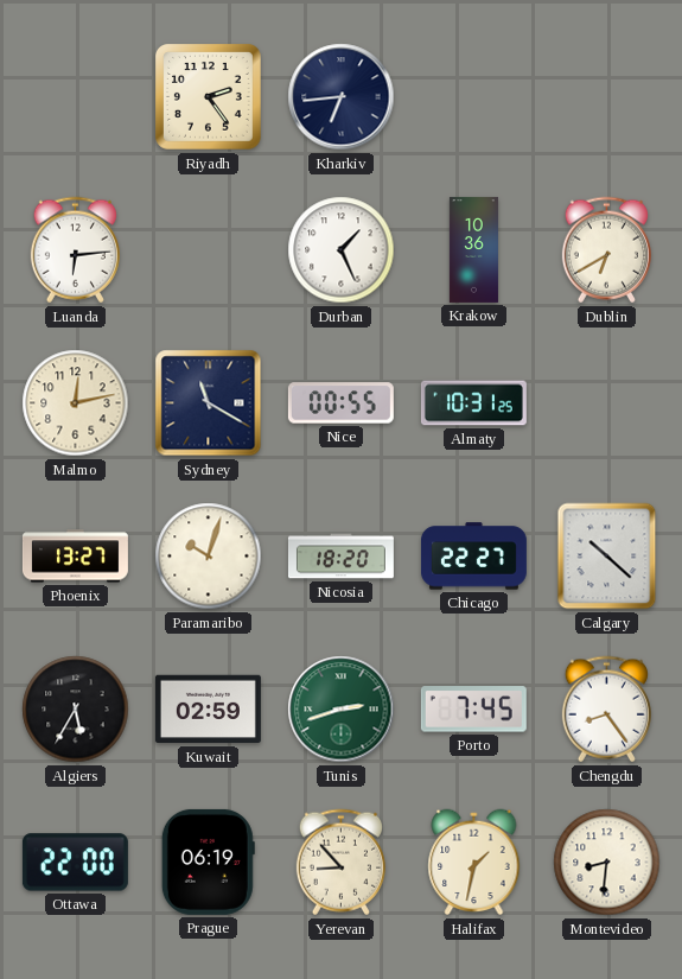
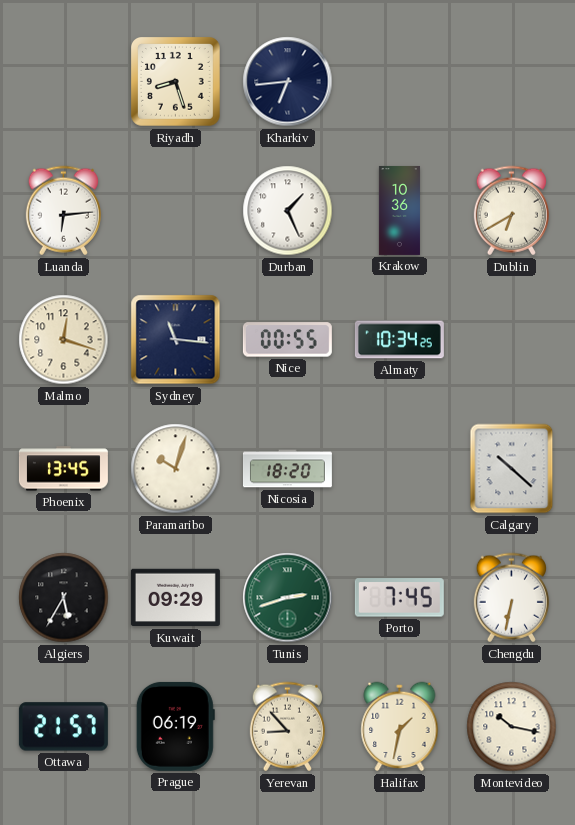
Riyadh: 2:24 -> 8:27 (176, 82)
Malmo: 12:13 -> 12:18 (64, 340)
Sydney: 11:20 -> 11:16 (176, 340)
Almaty: 10:31 -> 10:34 (399, 340)
Phoenix: 13:27 -> 13:45 (63, 469)
Chicago: 22:27 -> none (473, 557)
Kuwait: 02:59 -> 09:29 (175, 598)
Chengdu: 8:24 -> 6:32 (511, 598)
Ottawa: 22:00 -> 21:57 (63, 727)
Montevideo: 8:31 -> 10:17 (512, 727)
